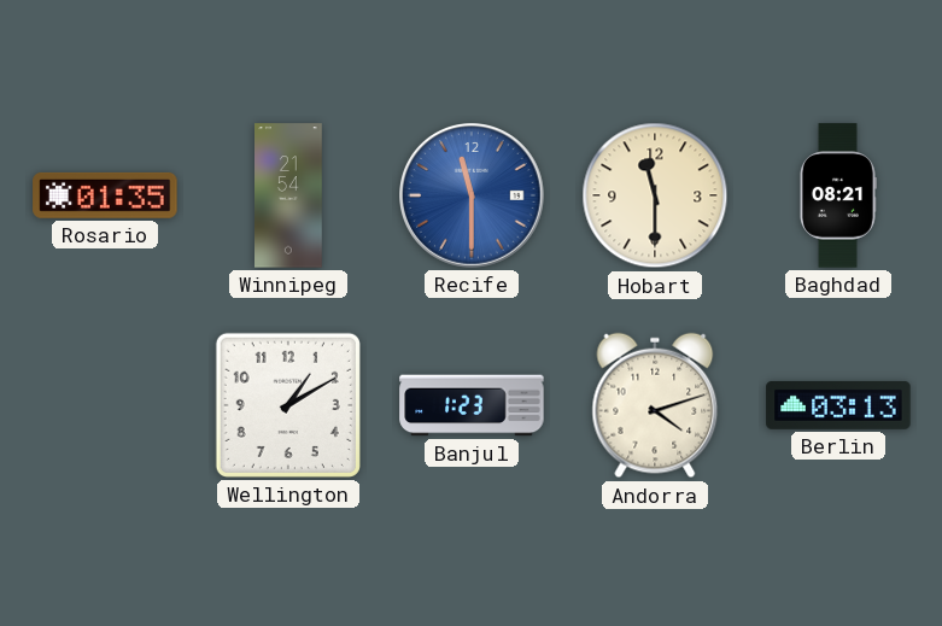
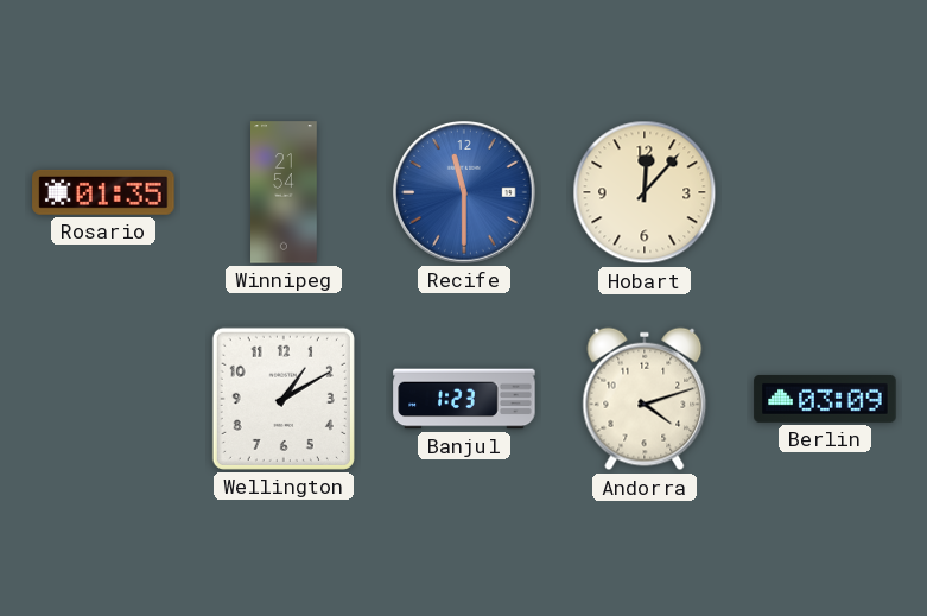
Hobart: 11:30 -> 12:07 (645, 192)
Baghdad: 08:21 -> none (837, 195)
Berlin: 03:13 -> 03:09 (825, 399)
